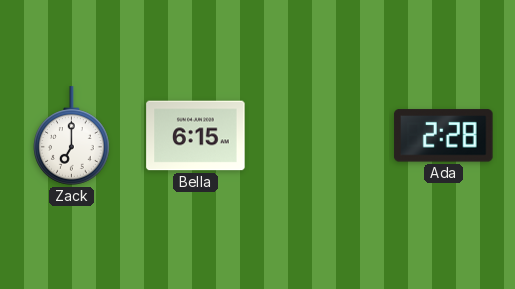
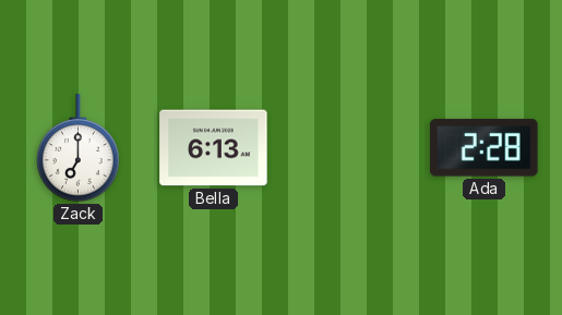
Bella: 6:15 -> 6:13 (214, 148)
